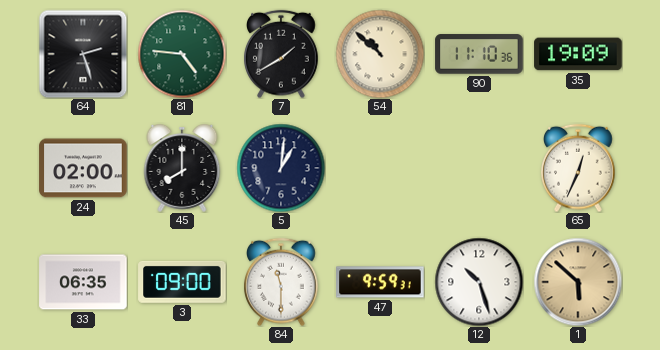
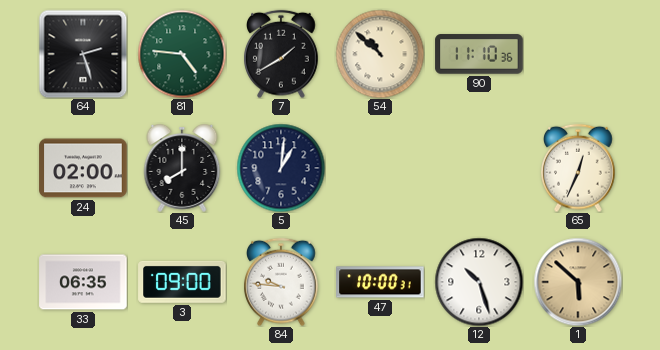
35: 19:09 -> none (578, 54)
84: 11:30 -> 9:46 (282, 282)
47: 9:59 -> 10:00 (380, 282)
